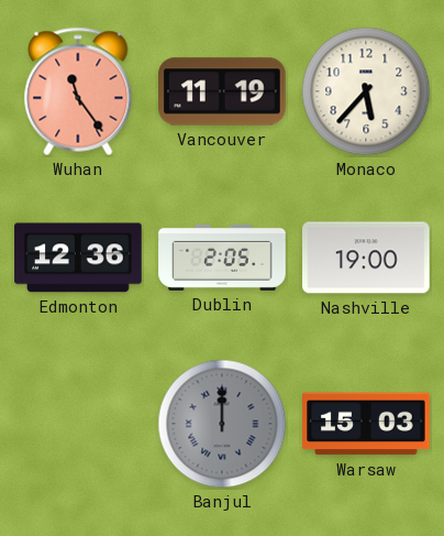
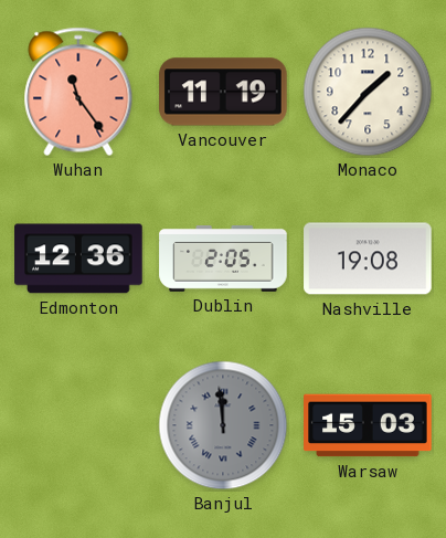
Monaco: 5:37 -> 1:37 (368, 92)
Nashville: 19:00 -> 19:08 (368, 259)
Banjul: 12:00 -> 11:59 (223, 425)
